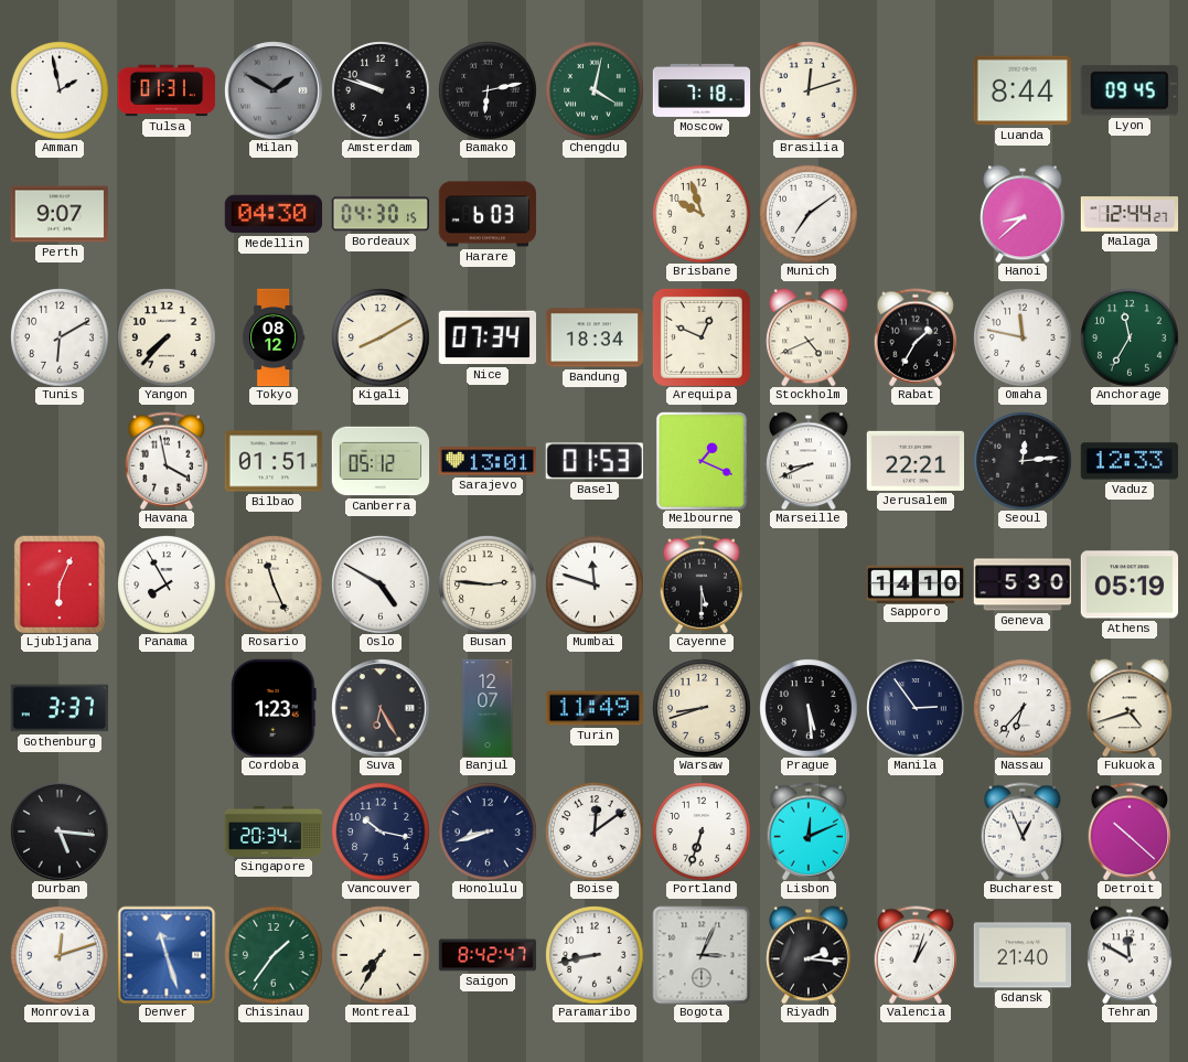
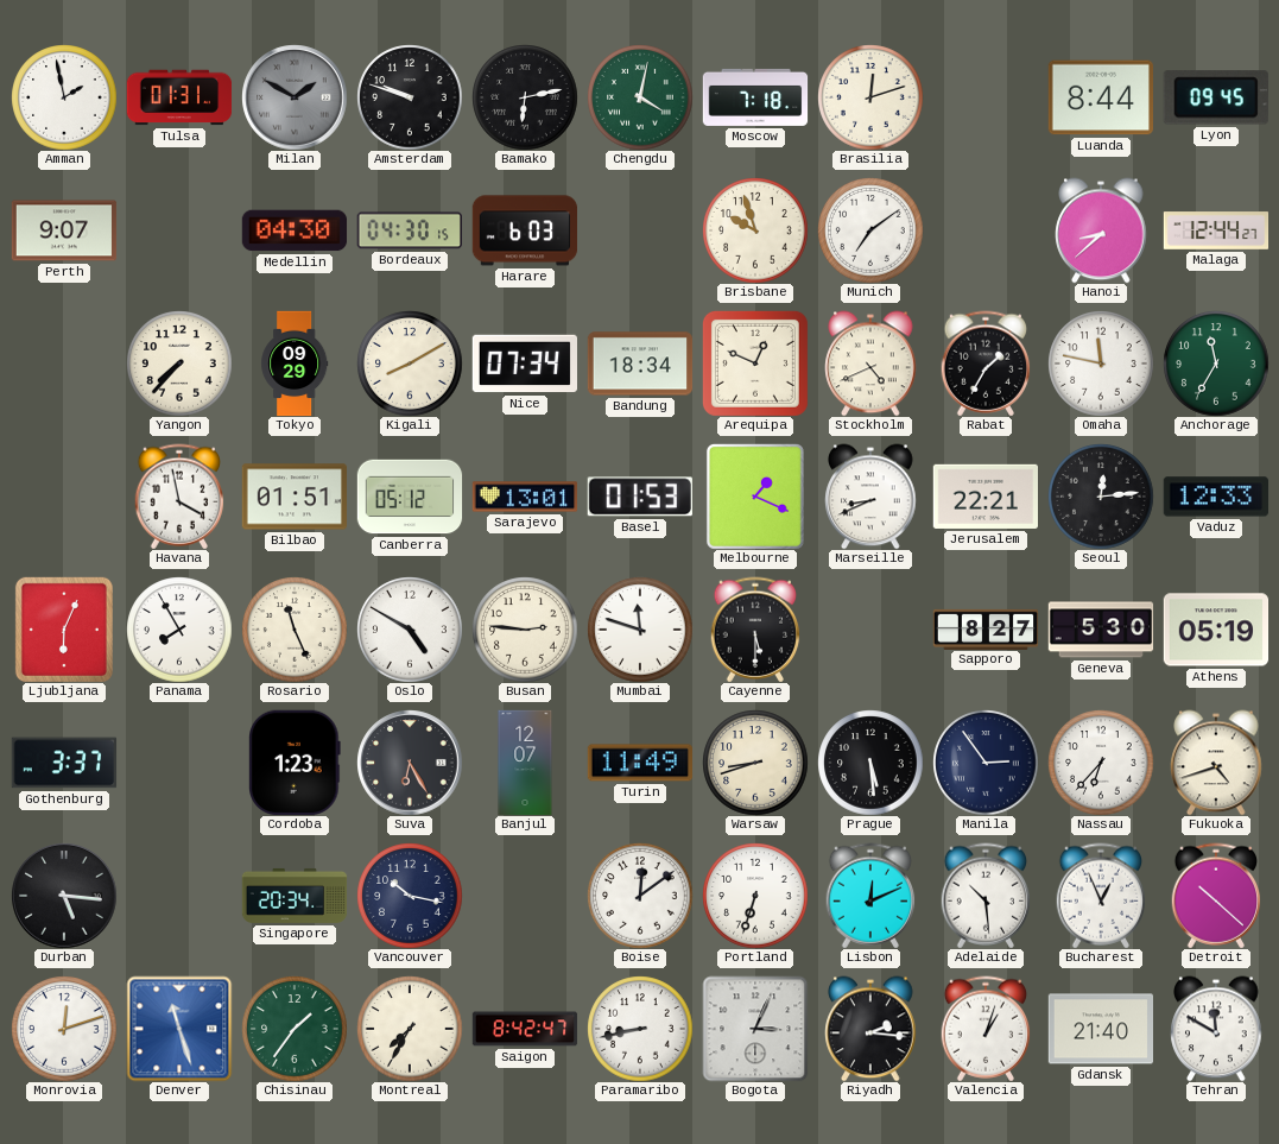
Tunis: 6:10 -> none (60, 337)
Tokyo: 08:12 -> 09:29 (295, 364)
Sapporo: 14:10 -> 8:27 (986, 628)
Honolulu: 8:42 -> none (488, 832)
Adelaide: none -> 10:29 (986, 896)
